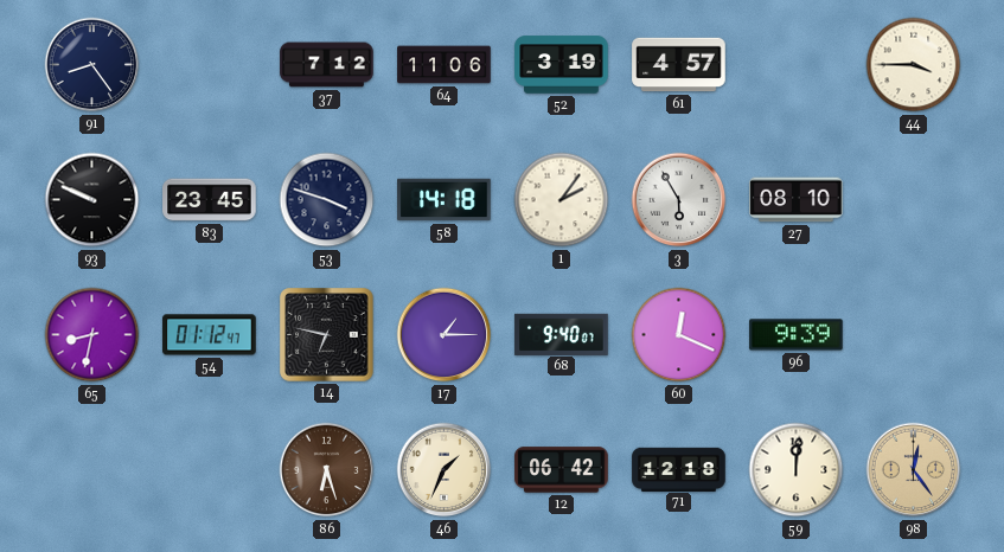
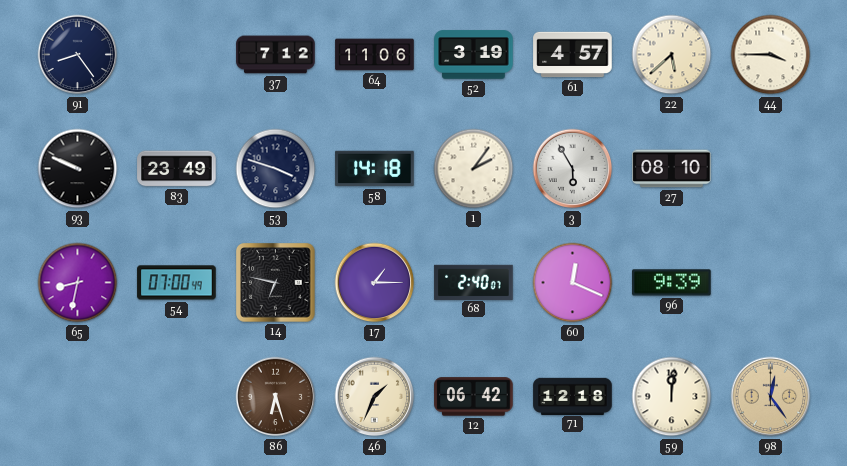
22: none -> 5:38 (672, 55)
83: 23:45 -> 23:49 (177, 169)
54: 01:12 -> 07:00 (177, 283)
68: 9:40 -> 2:40 (474, 282)
